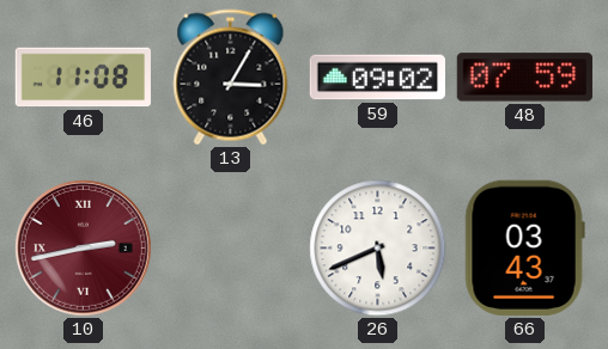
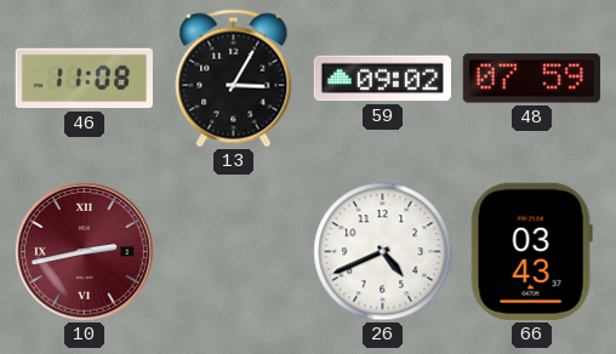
26: 5:41 -> 4:41 (383, 252)
